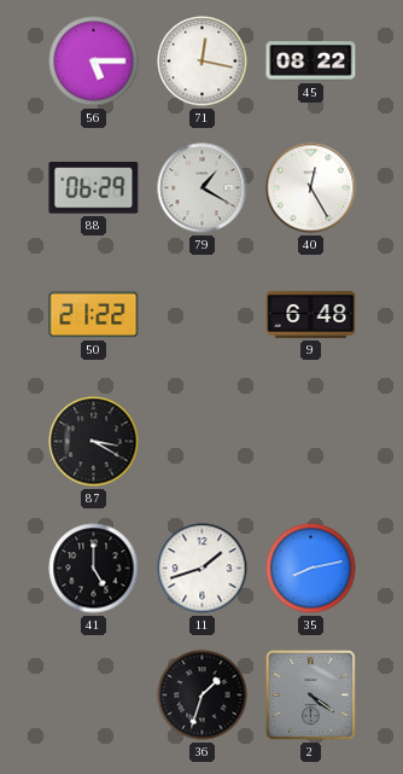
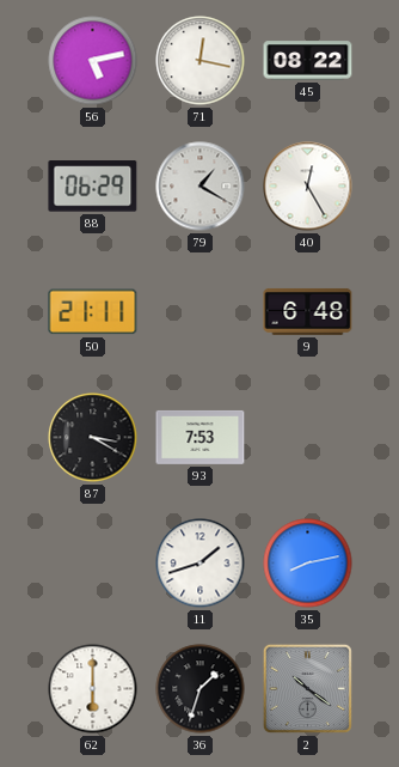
56: 5:15 -> 5:13 (93, 61)
50: 21:22 -> 21:11 (93, 312)
93: none -> 7:53 (201, 437)
41: 5:00 -> none (94, 569)
62: none -> 6:00 (93, 689)
2: 4:21 -> 10:21 (307, 688)
